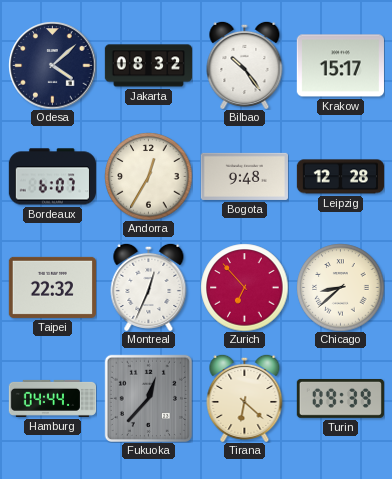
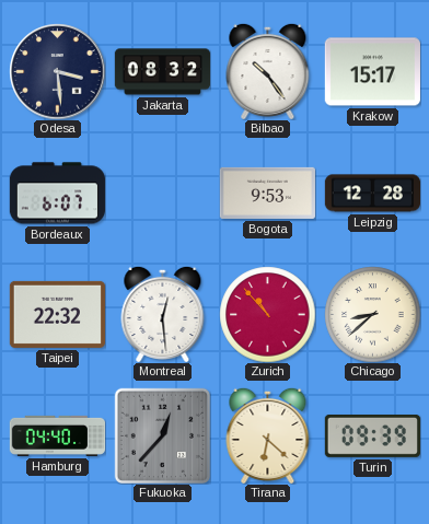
Odesa: 4:08 -> 3:29 (57, 71)
Andorra: 12:35 -> none (148, 176)
Bogota: 9:48 -> 9:53 (267, 193)
Montreal: 12:34 -> 12:29 (163, 314)
Zurich: 6:53 -> 10:53 (267, 314)
Hamburg: 04:44 -> 04:40 (57, 435)
